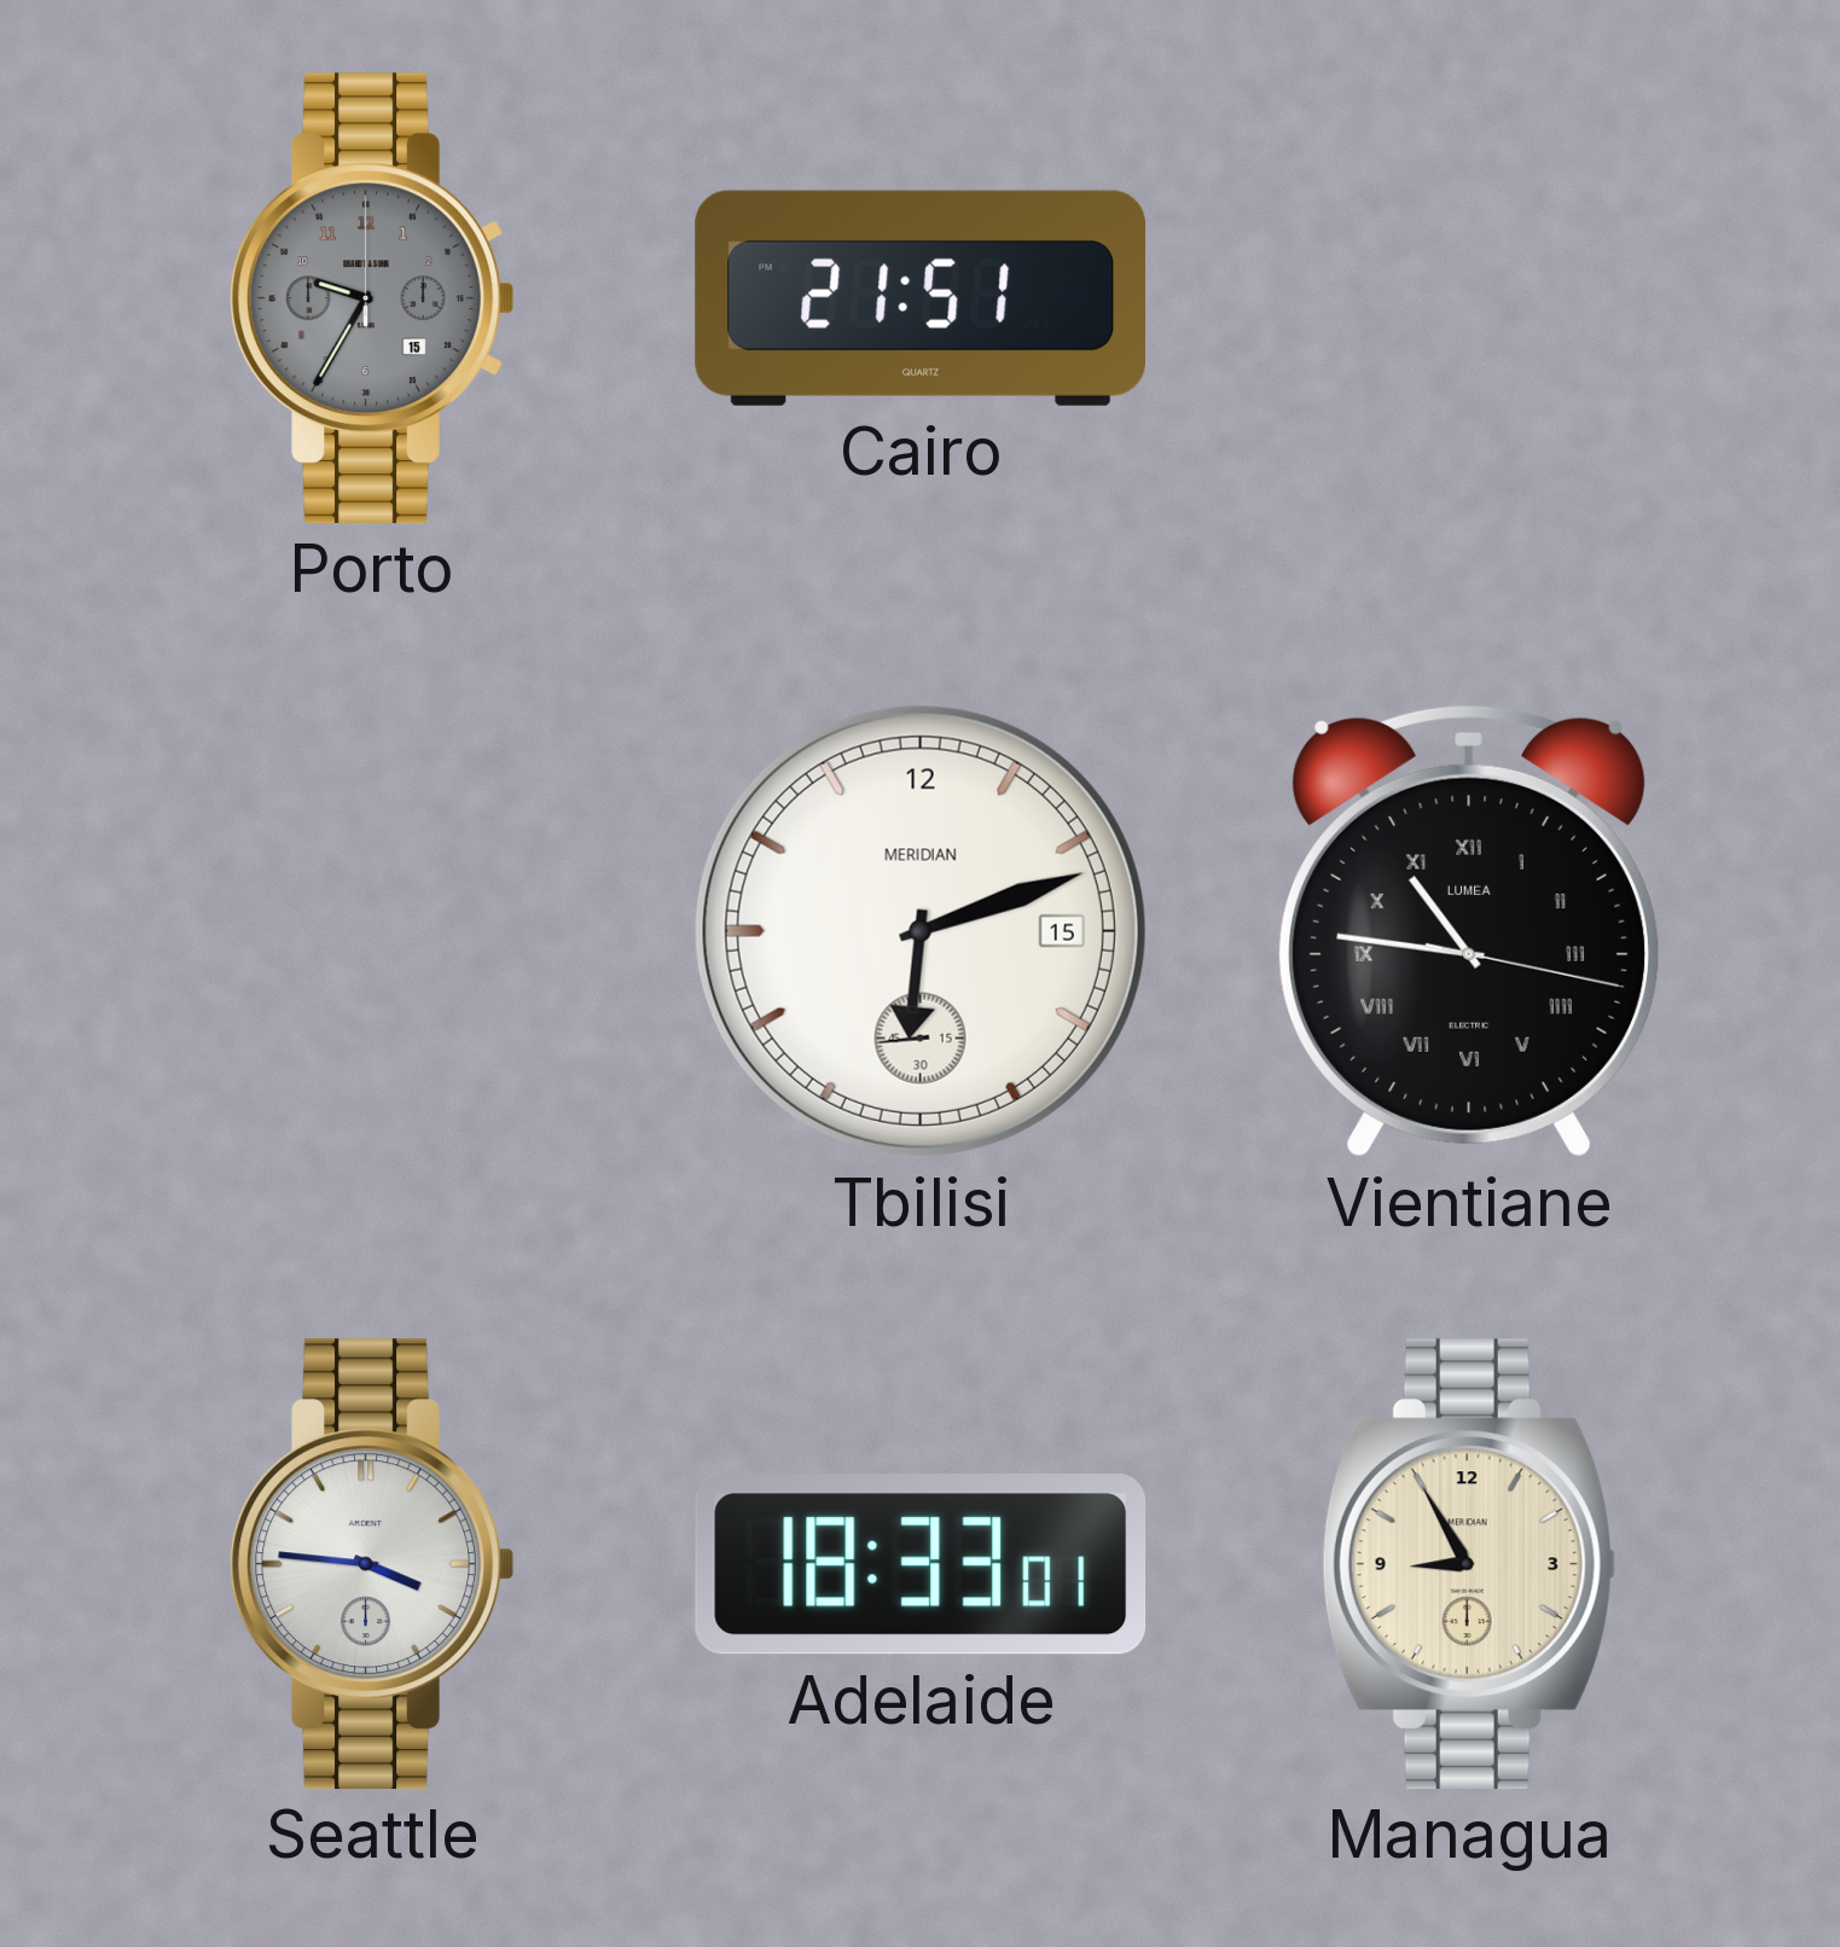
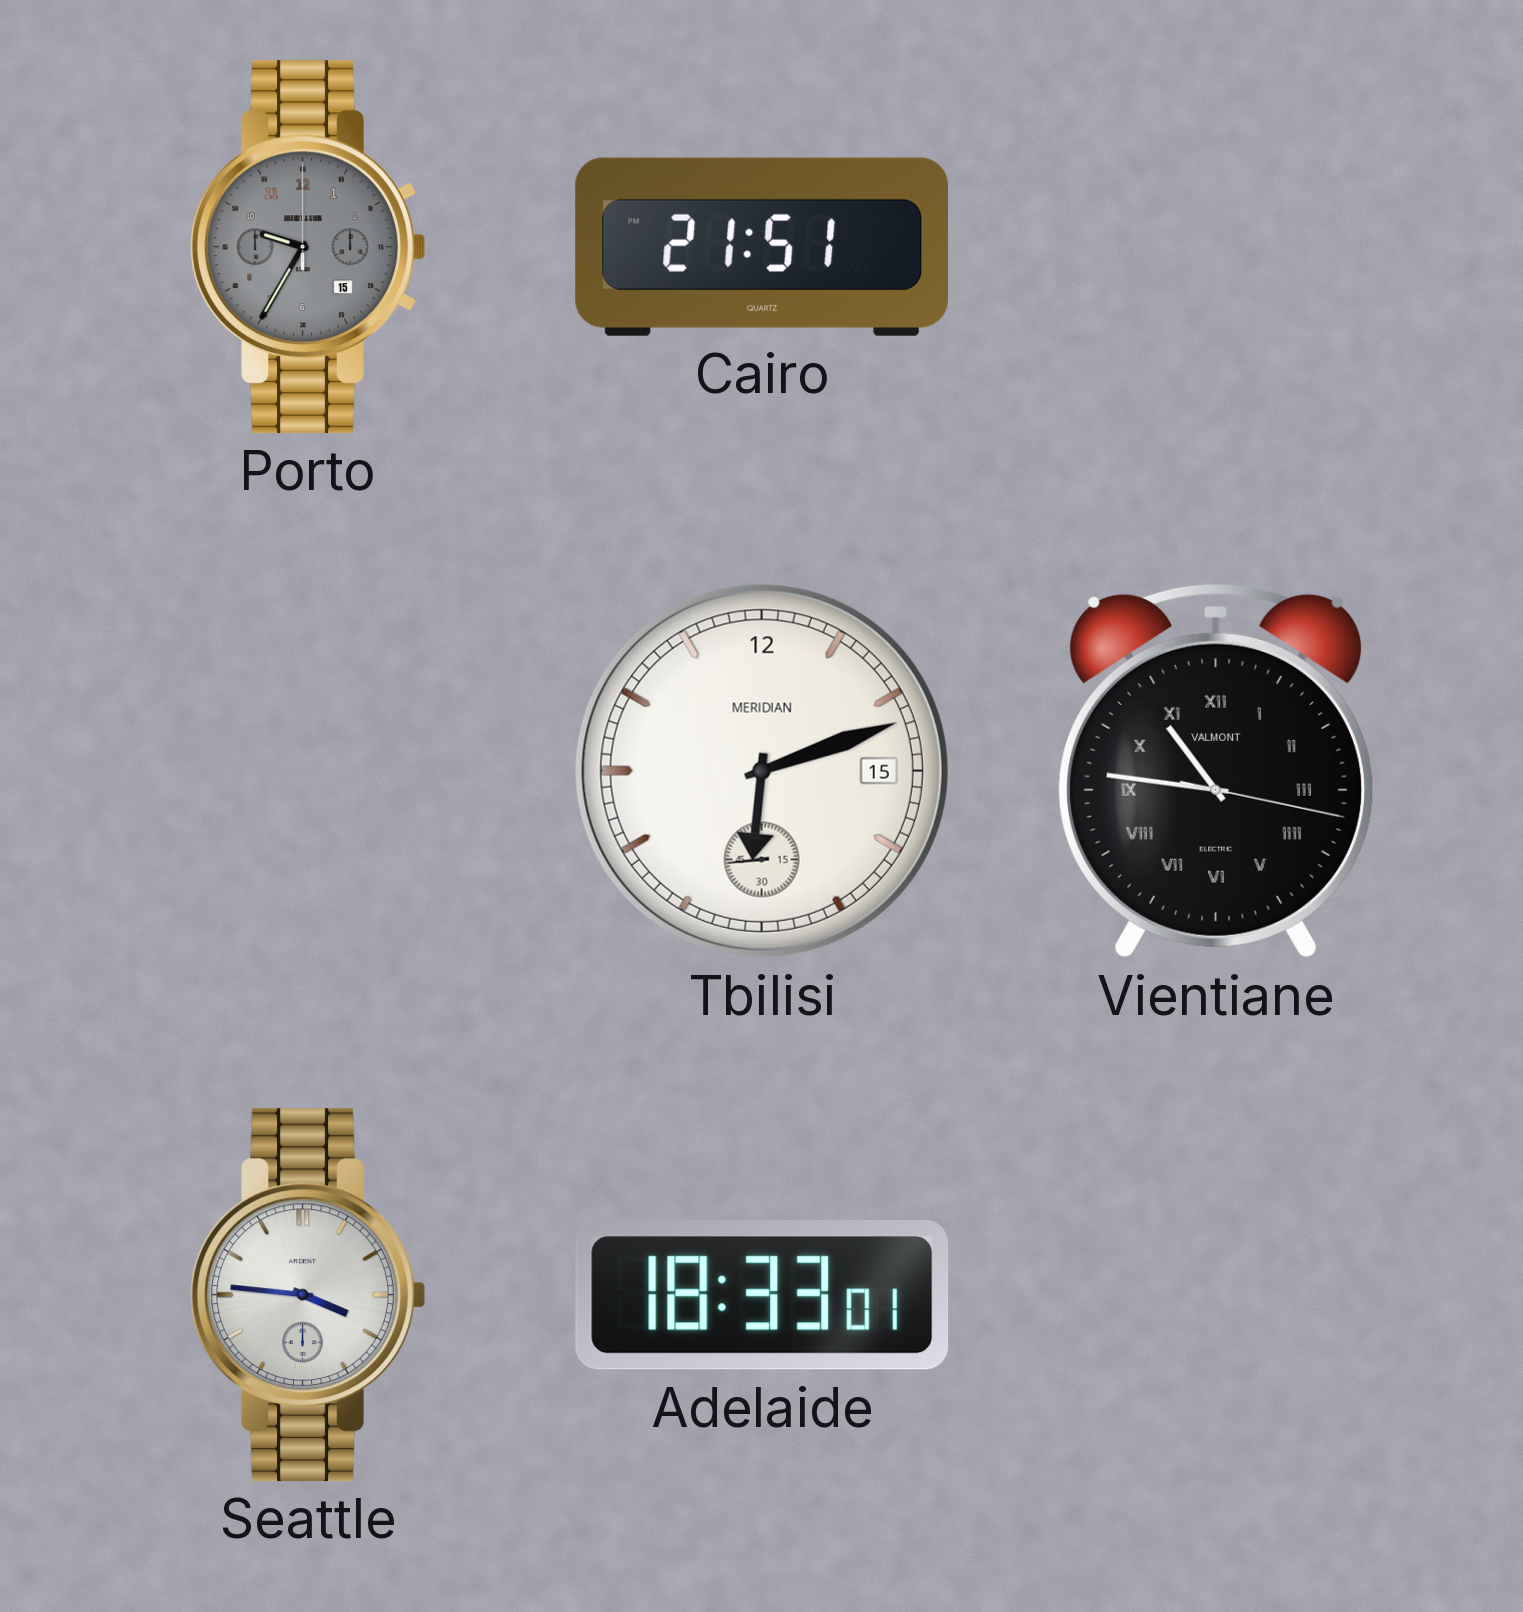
Vientiane brand: LUMEA -> VALMONT (1216, 771)
Managua: 8:55 -> none (1469, 1564)
